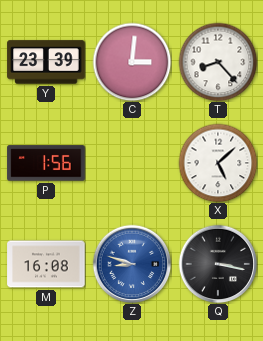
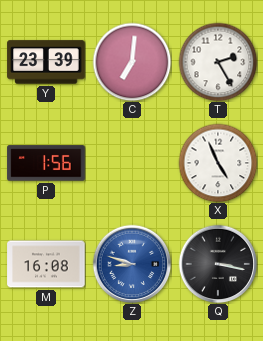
C: 3:01 -> 7:01 (132, 62)
T: 8:23 -> 2:25 (218, 62)
X: 5:08 -> 4:56 (218, 163)
